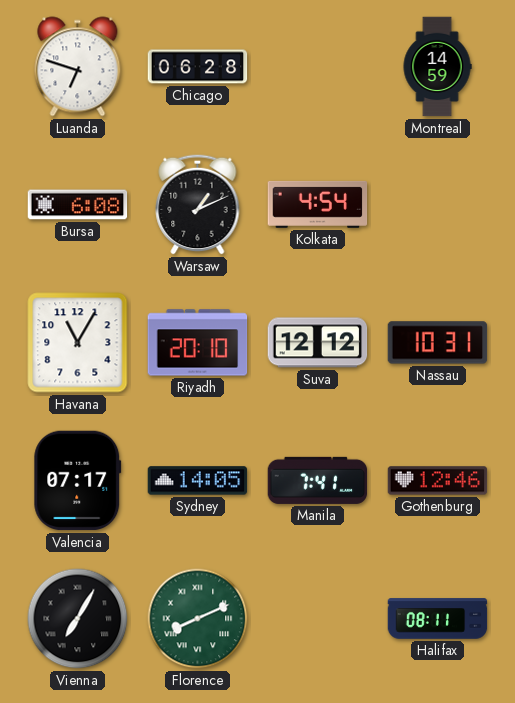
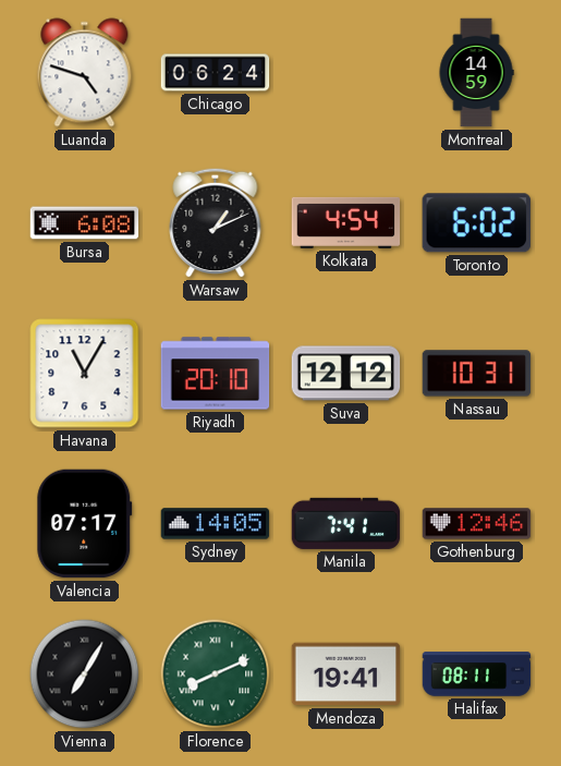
Luanda: 6:48 -> 4:48 (85, 73)
Chicago: 06:28 -> 06:24 (216, 73)
Toronto: none -> 6:02 (476, 223)
Mendoza: none -> 19:41 (346, 674)
